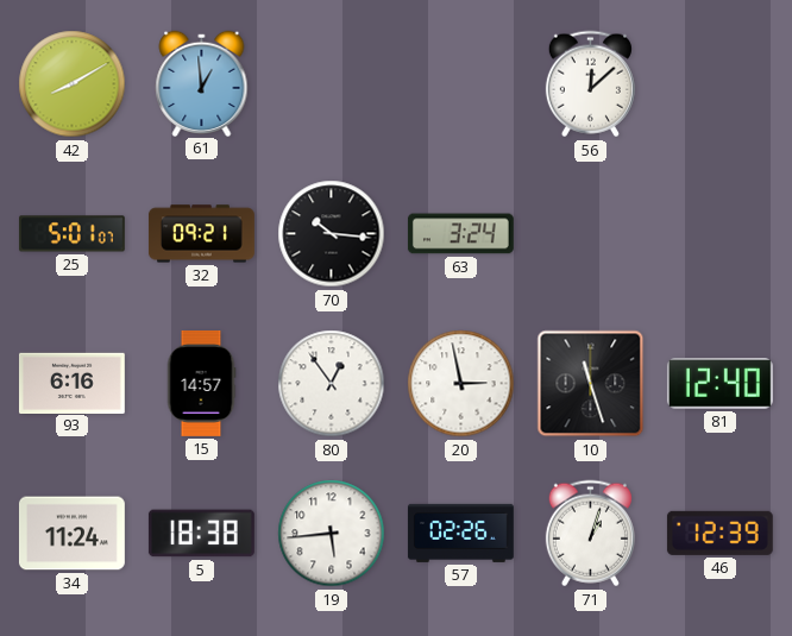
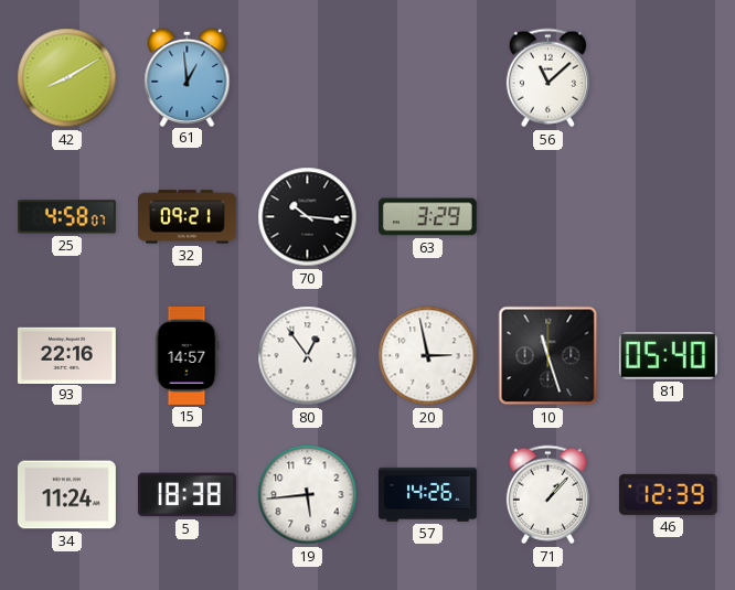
56: 12:08 -> 11:08 (547, 78)
25: 5:01 -> 4:58 (66, 217)
63: 3:24 -> 3:29 (427, 217)
93: 6:16 -> 22:16 (66, 355)
81: 12:40 -> 05:40 (668, 356)
57: 02:26 -> 14:26 (427, 494)
71: 1:03 -> 1:07 (547, 495)
